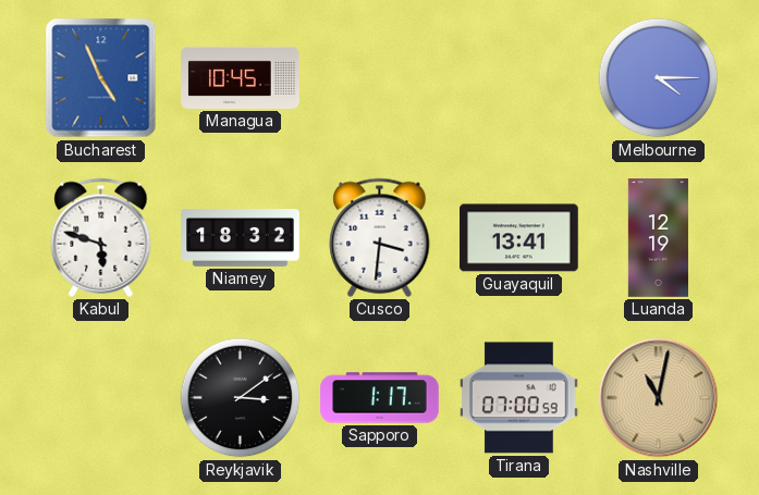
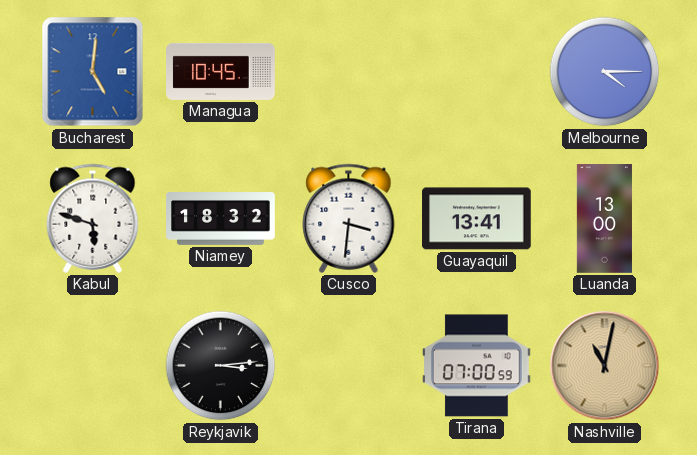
Bucharest: 4:56 -> 5:01 (93, 72)
Luanda: 12:19 -> 13:00 (604, 219)
Reykjavik: 3:09 -> 3:14 (221, 366)
Sapporo: 1:17 -> none (380, 398)
